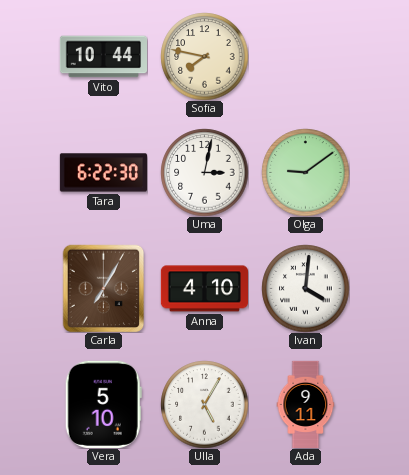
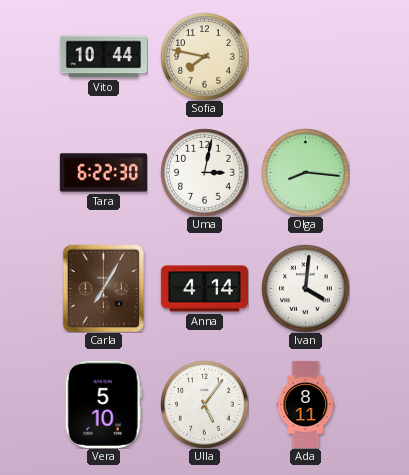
Olga: 9:09 -> 8:16 (305, 172)
Anna: 4:10 -> 4:14 (204, 289)
Ulla: 5:05 -> 5:06 (204, 404)
Ada: 9:11 -> 8:11 (306, 404)
